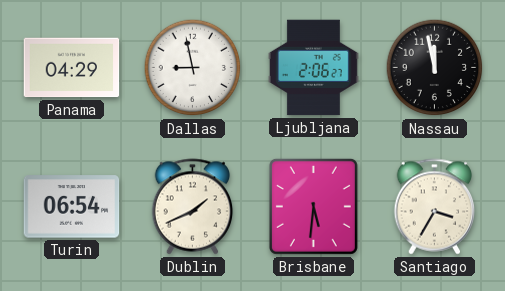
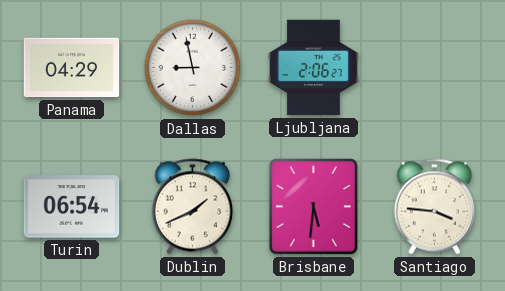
Nassau: 11:58 -> none (435, 68)
Santiago: 3:35 -> 3:46 (435, 207)
